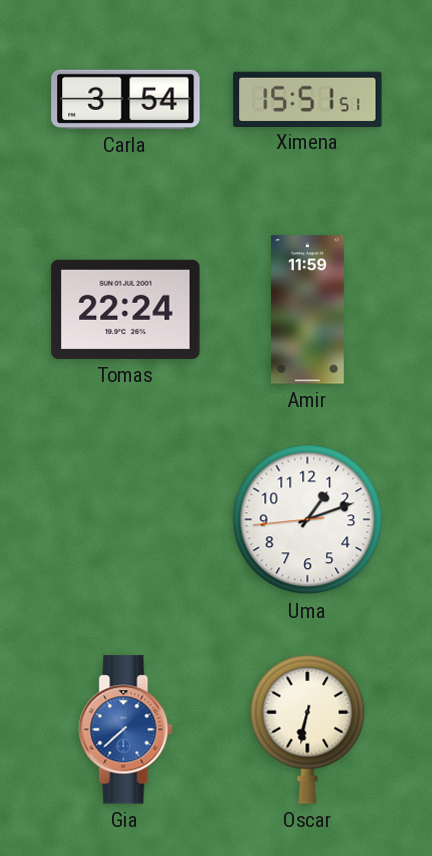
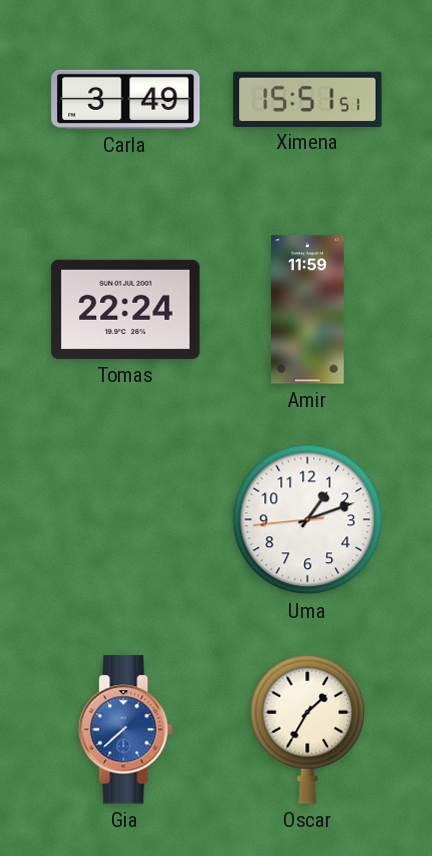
Carla: 3:54 -> 3:49 (126, 99)
Oscar: 6:32 -> 1:35 (308, 729)
